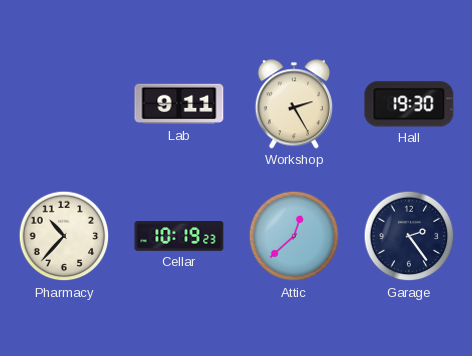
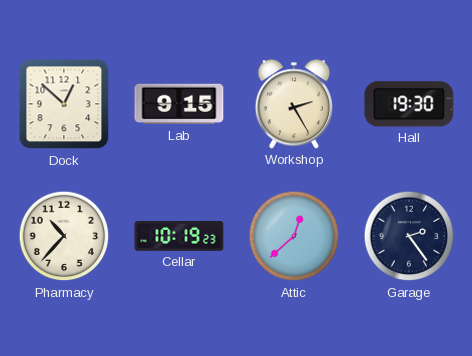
Dock: none -> 12:52 (64, 104)
Lab: 9:11 -> 9:15 (179, 104)
